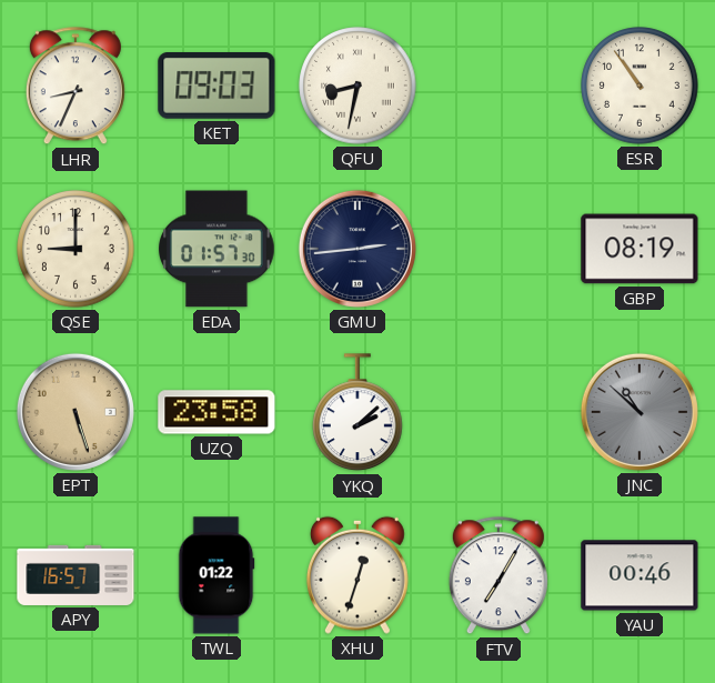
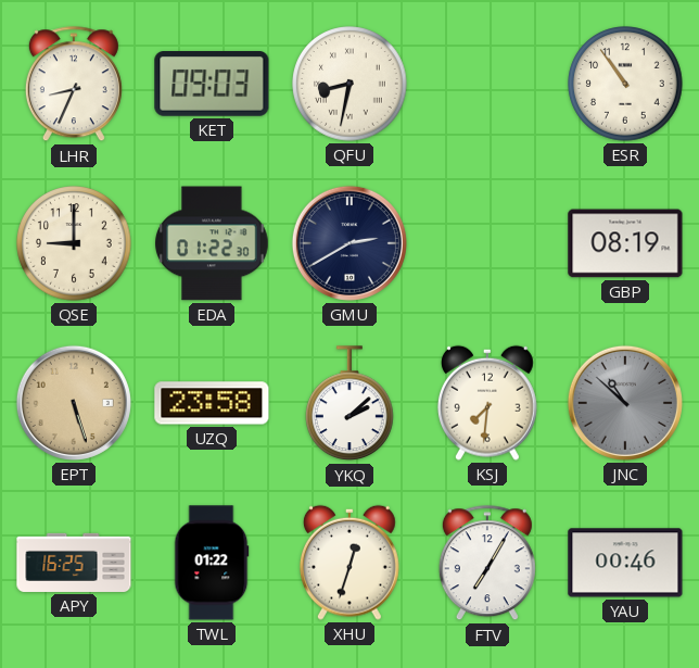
EDA: 01:57 -> 01:22 (213, 243)
GMU: 2:44 -> 2:40 (349, 243)
KSJ: none -> 7:31 (487, 403)
APY: 16:57 -> 16:25 (74, 563)
